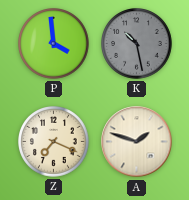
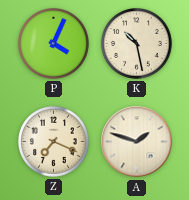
P: 3:59 -> 4:04 (54, 44)
K dial: grey -> cream (137, 44)
